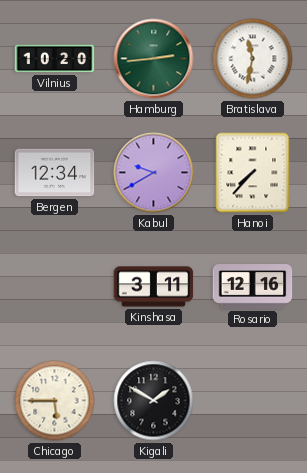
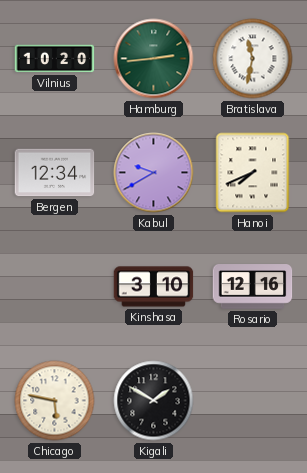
Hanoi: 7:37 -> 7:41 (253, 173)
Kinshasa: 3:11 -> 3:10 (154, 287)
Chicago: 5:45 -> 5:47 (55, 401)
